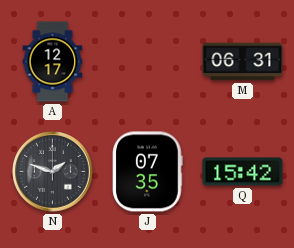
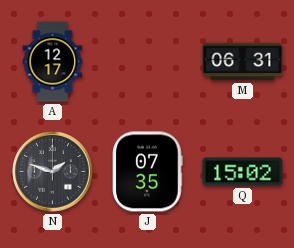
Q: 15:42 -> 15:02 (243, 172)
